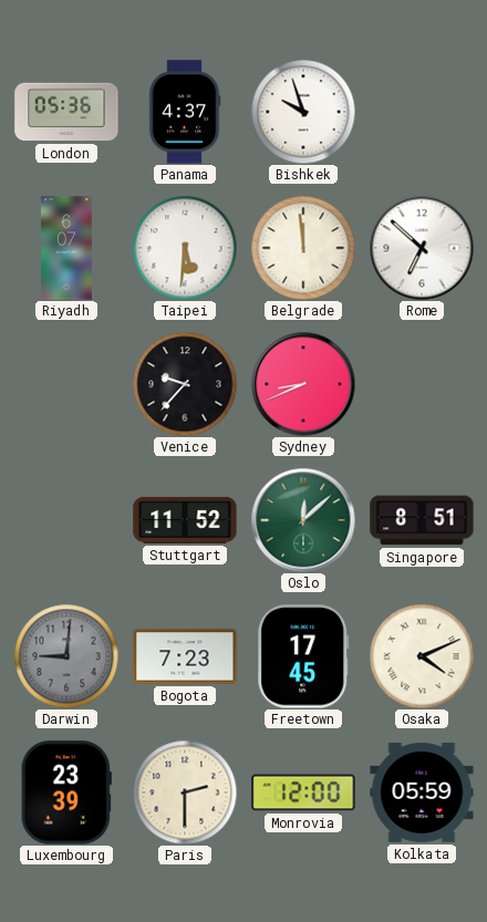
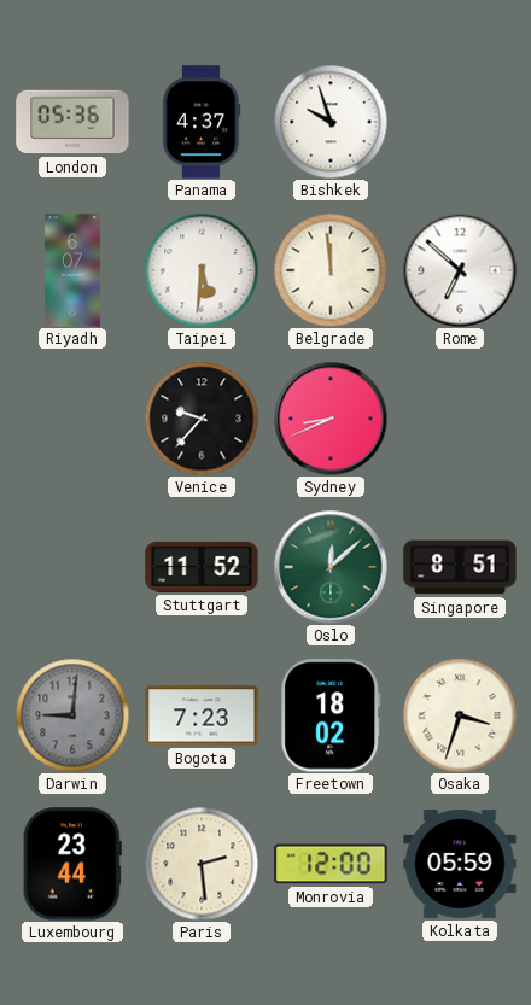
Freetown: 17:45 -> 18:02 (331, 715)
Osaka: 4:11 -> 3:33 (460, 715)
Luxembourg: 23:39 -> 23:44 (72, 864)
Paris: 2:30 -> 2:29 (202, 864)
